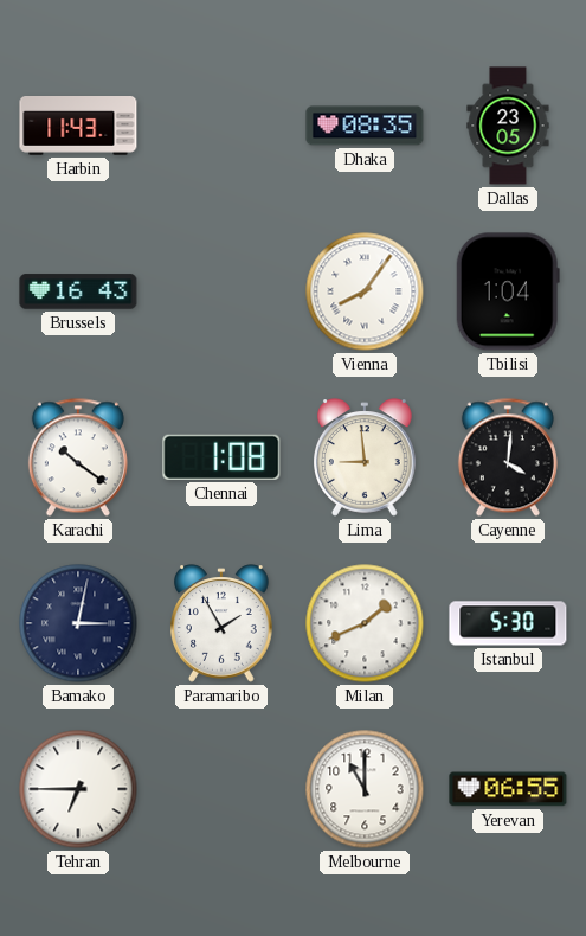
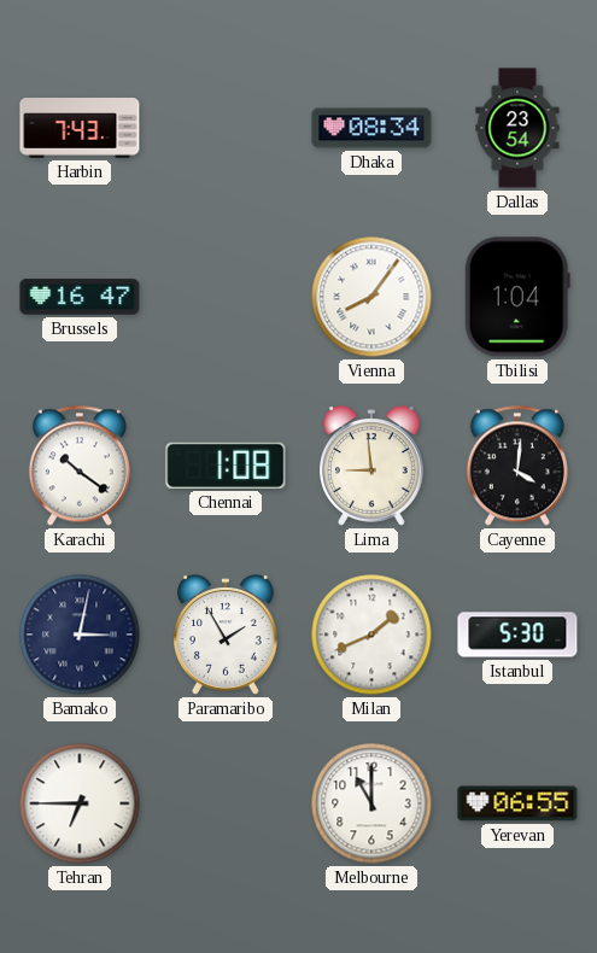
Harbin: 11:43 -> 7:43 (80, 129)
Dhaka: 08:35 -> 08:34 (371, 128)
Dallas: 23:05 -> 23:54 (517, 128)
Brussels: 16:43 -> 16:47 (80, 297)
